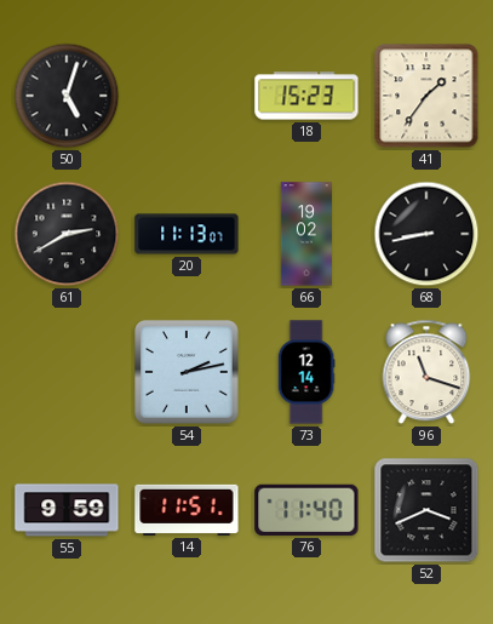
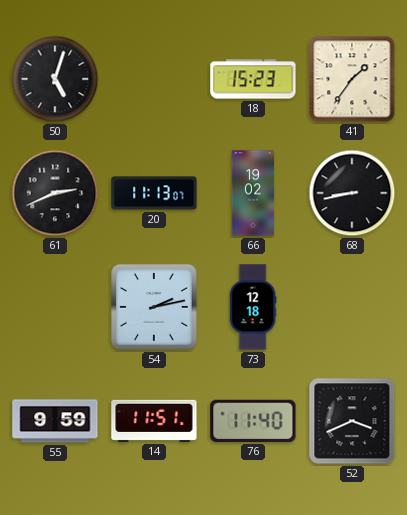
61: 2:40 -> 2:41 (55, 193)
73: 12:14 -> 12:18 (253, 307)
96: 11:18 -> none (426, 372)
